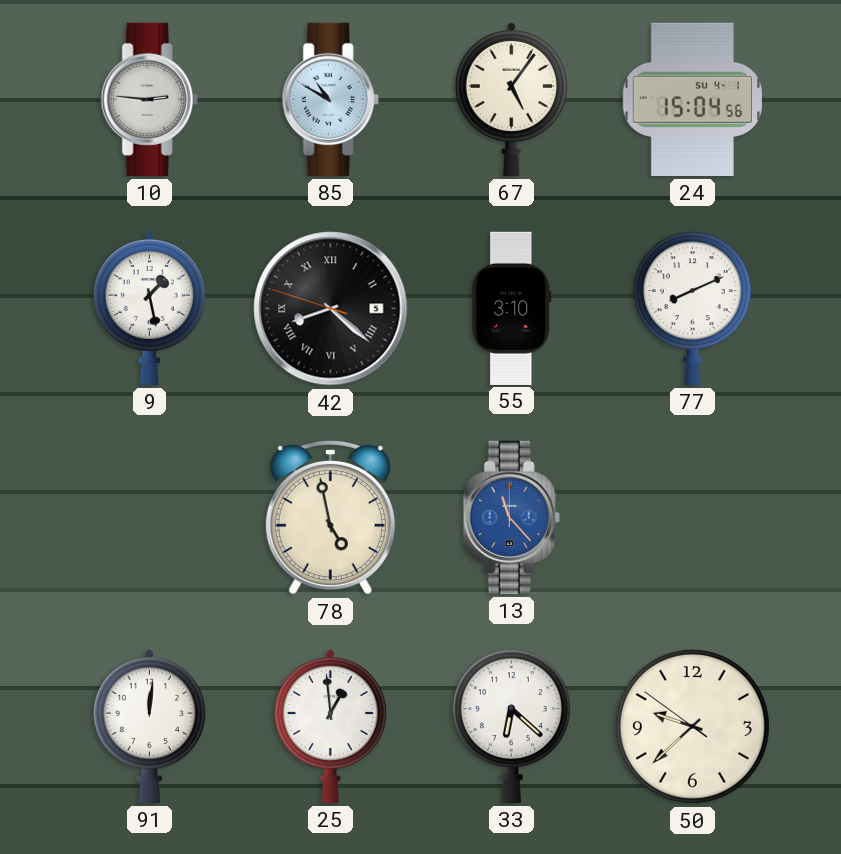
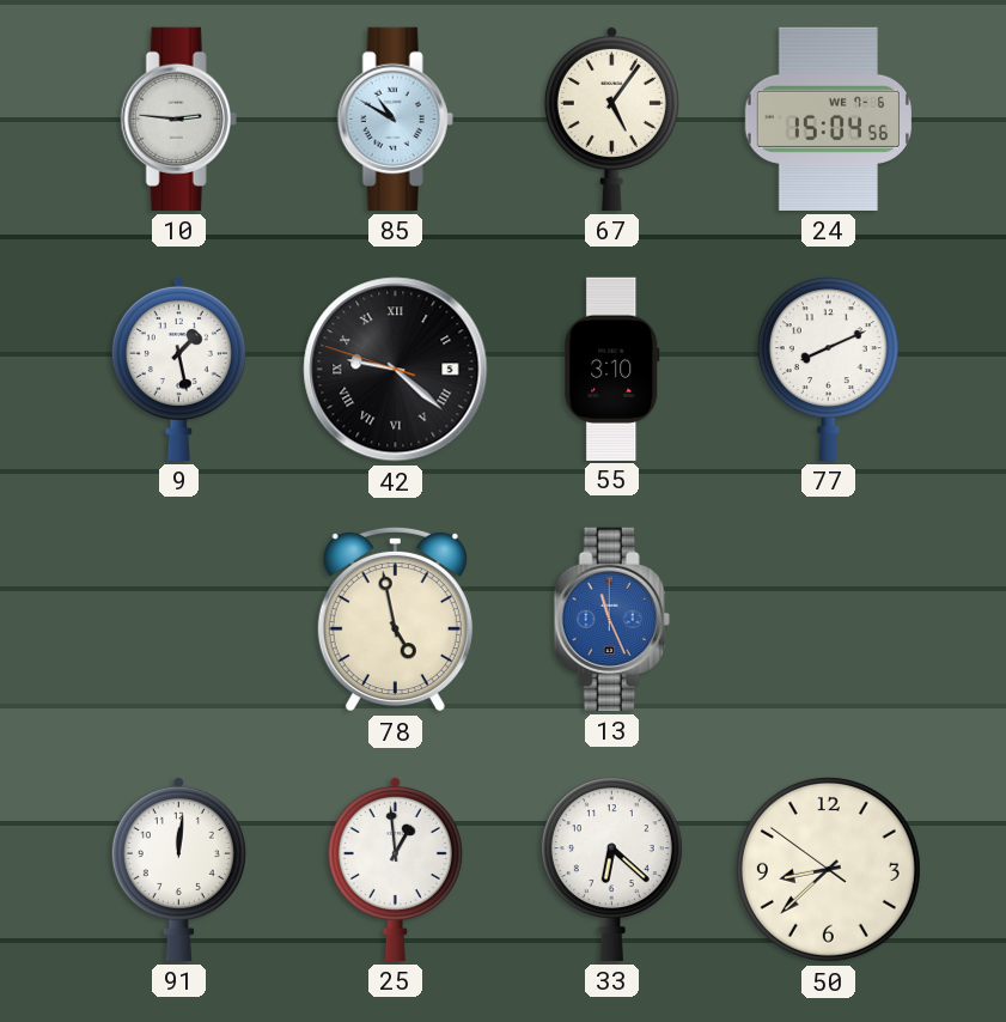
24 date: SU 4-1 -> WE 7-6 (828, 118)
42: 8:21 -> 9:21 (396, 370)
13: 11:23 -> 11:26 (611, 619)
50: 9:37 -> 8:37 (828, 869)
